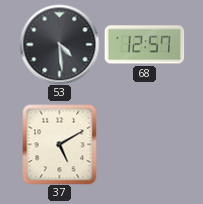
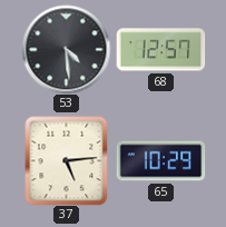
37: 5:10 -> 5:14 (67, 160)
65: none -> 10:29 (160, 161)
